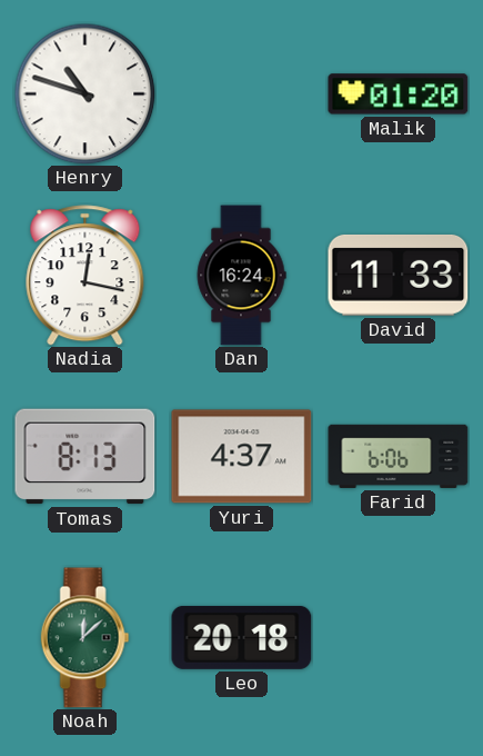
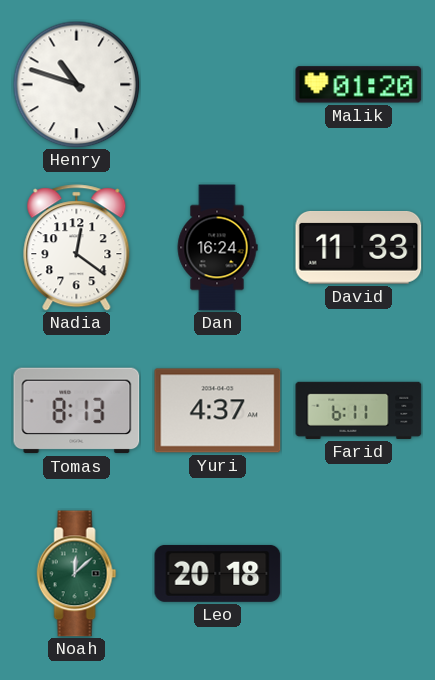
Nadia: 12:17 -> 12:21 (77, 248)
Farid: 6:06 -> 6:11 (359, 410)
